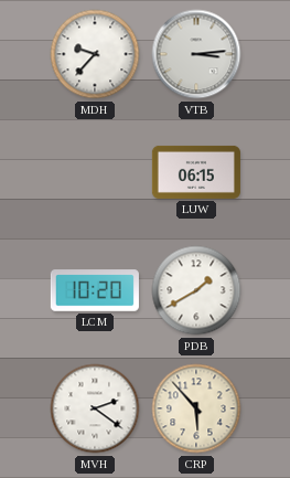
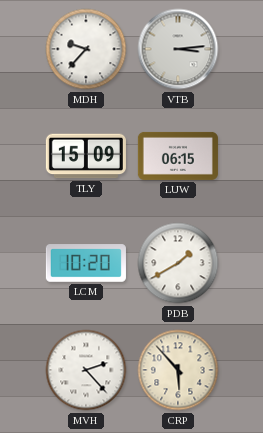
TLY: none -> 15:09 (86, 156)
MVH: 2:21 -> 2:23 (86, 370)
